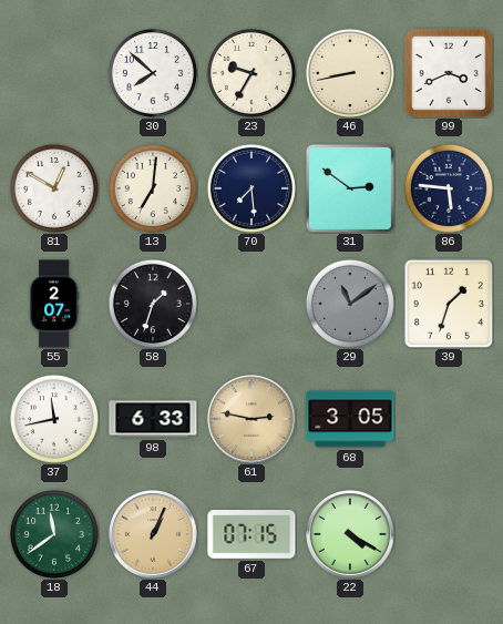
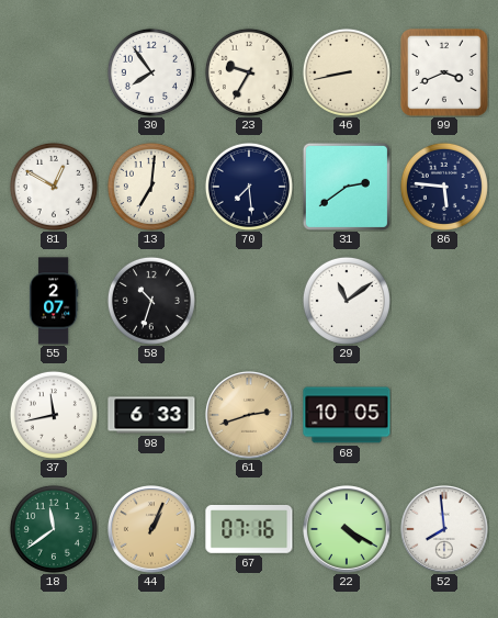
30: 7:52 -> 7:54 (151, 72)
31: 2:51 -> 2:39 (347, 187)
58: 1:33 -> 10:33 (151, 301)
29 dial: grey -> white (347, 301)
39: 1:33 -> none (449, 304)
61: 2:47 -> 2:42 (250, 416)
68: 3:05 -> 10:05 (347, 415)
67: 07:15 -> 07:16 (249, 530)
52: none -> 7:59 (445, 530)
